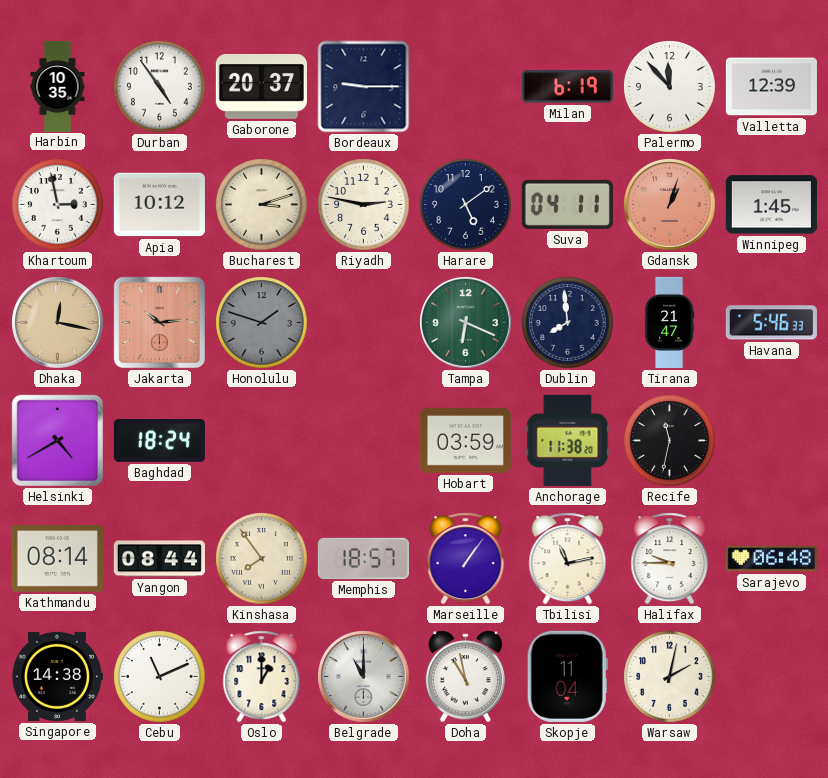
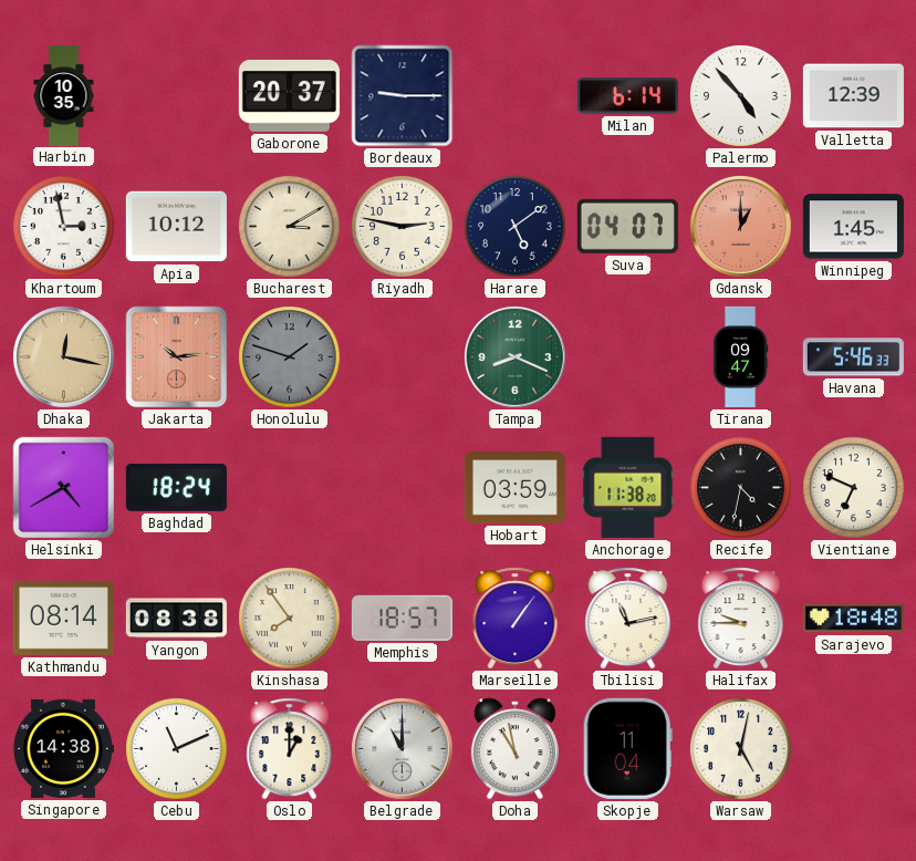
Durban: 4:54 -> none (160, 87)
Milan: 6:19 -> 6:14 (627, 96)
Palermo: 11:53 -> 4:53 (741, 96)
Bucharest: 3:12 -> 3:10 (290, 227)
Suva: 04:11 -> 04:07 (627, 226)
Gdansk: 1:03 -> 1:00 (741, 227)
Tampa: 6:19 -> 8:19 (516, 357)
Dublin: 7:59 -> none (568, 323)
Tirana: 21:47 -> 09:47 (740, 356)
Recife: 11:32 -> 4:32 (741, 488)
Vientiane: none -> 6:49 (854, 488)
Yangon: 08:44 -> 08:38 (176, 619)
Sarajevo: 06:48 -> 18:48 (853, 619)
Warsaw: 2:02 -> 5:02 (741, 749)
